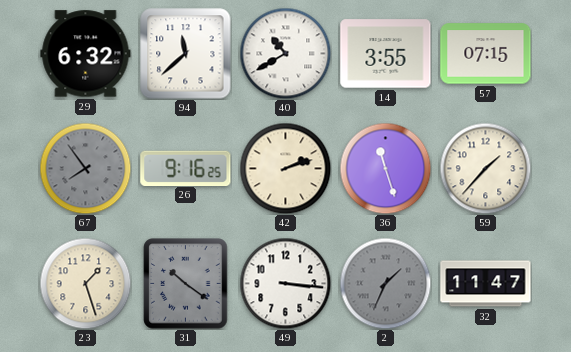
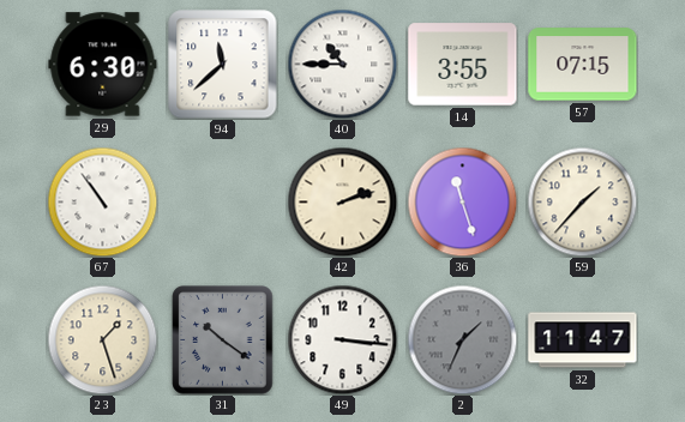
29: 6:32 -> 6:30 (103, 65)
40: 10:40 -> 10:45 (342, 64)
67: 7:54 -> 10:54 (102, 201)
67 dial: grey -> white (102, 201)
26: 9:16 -> none (186, 168)
